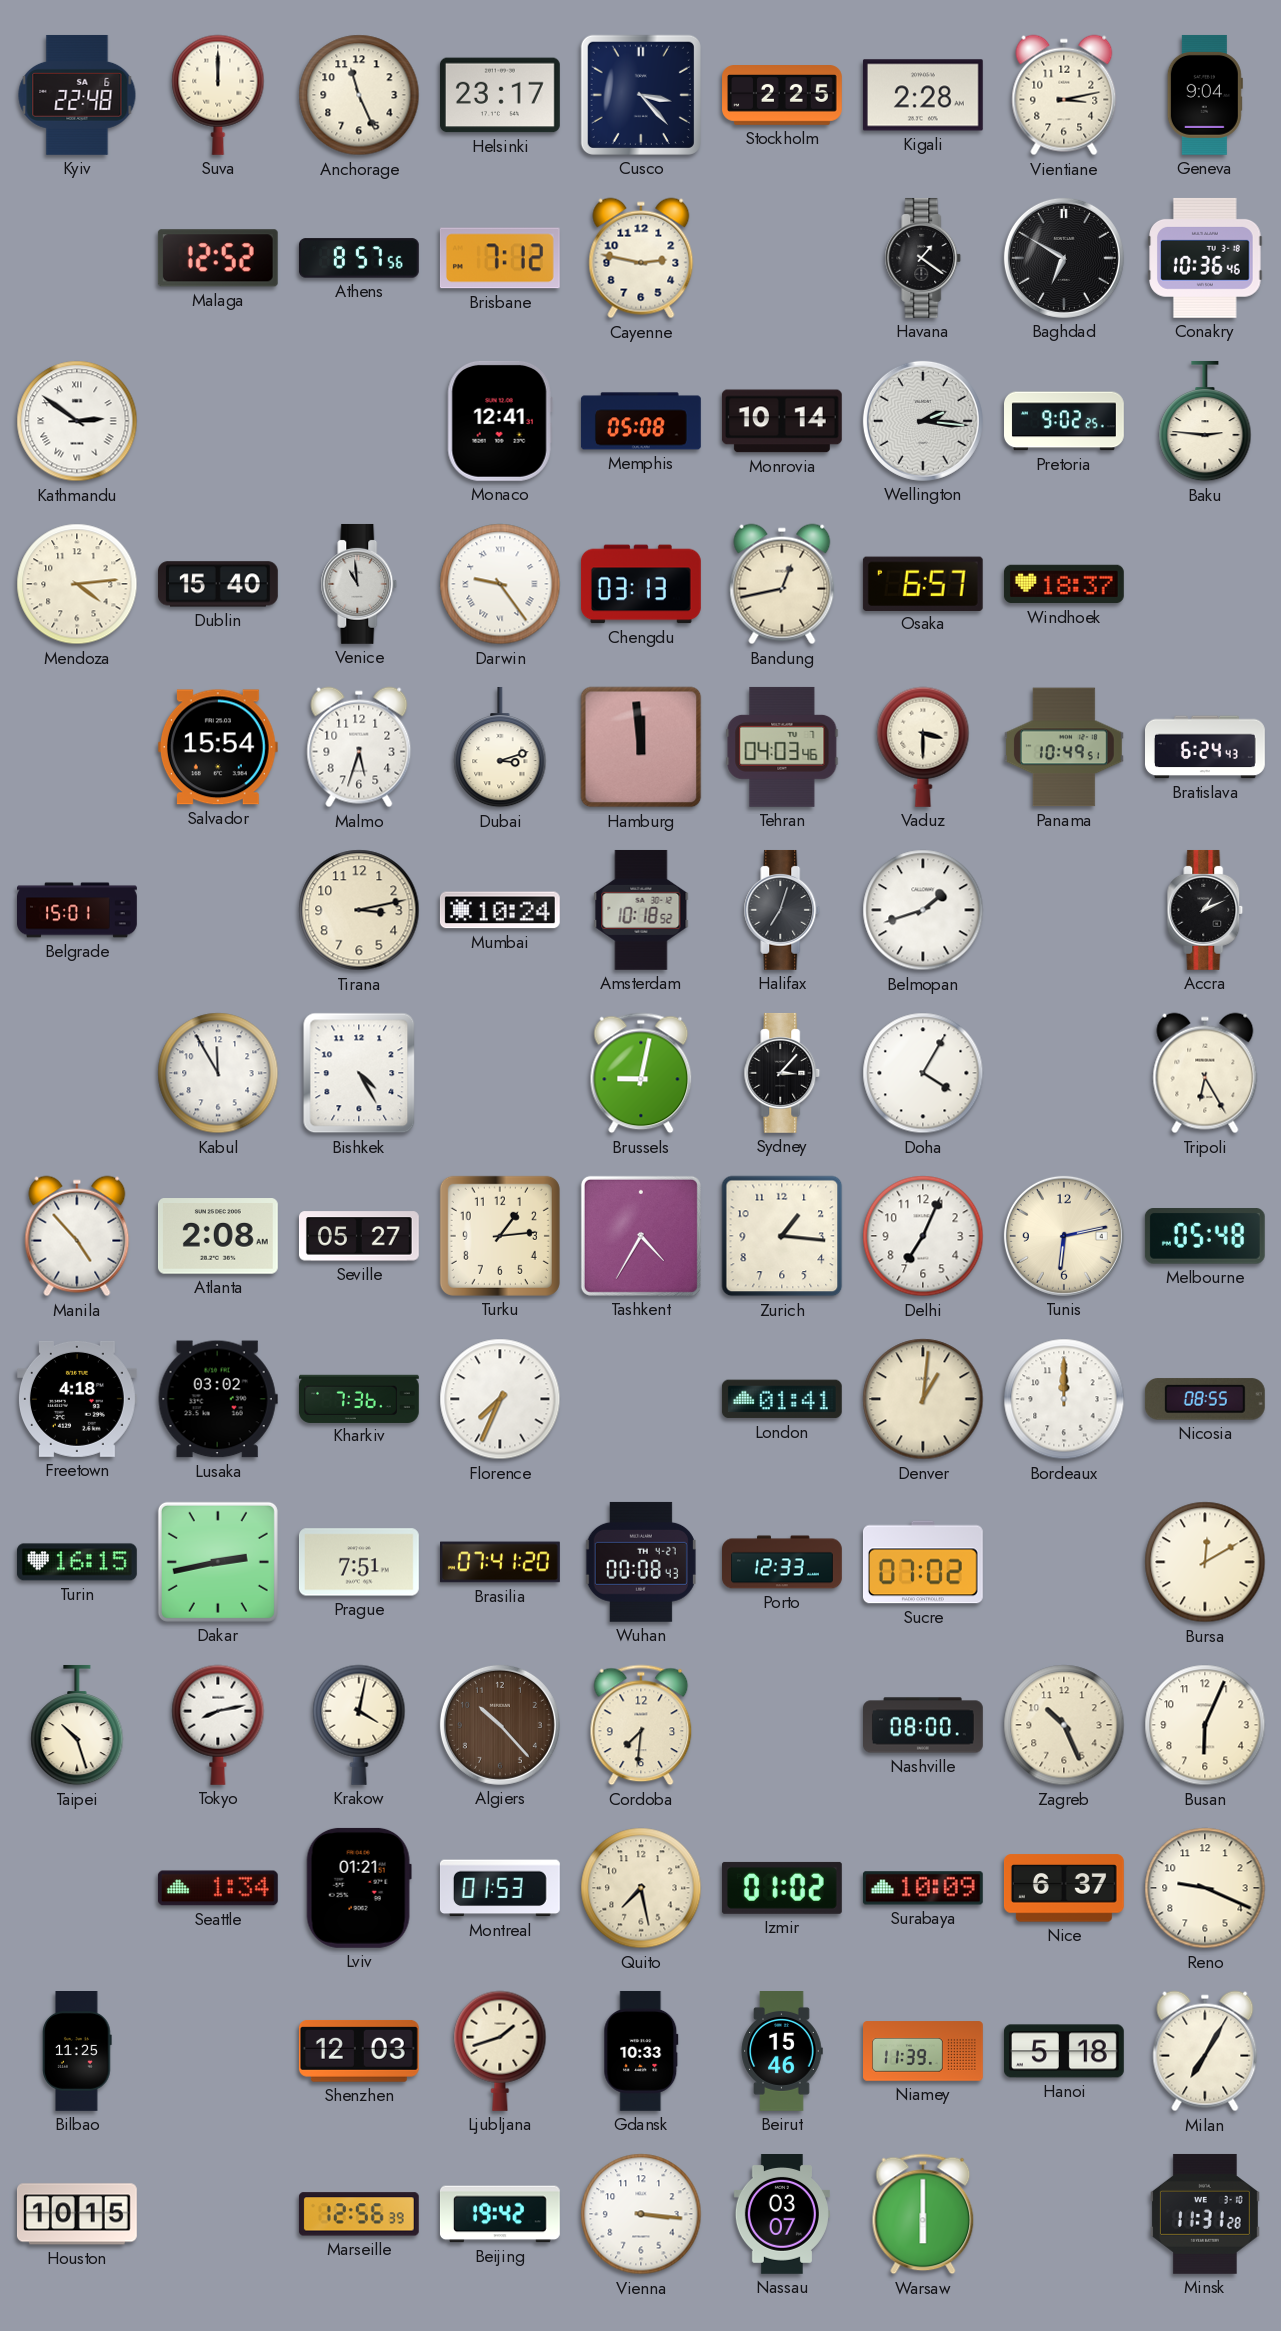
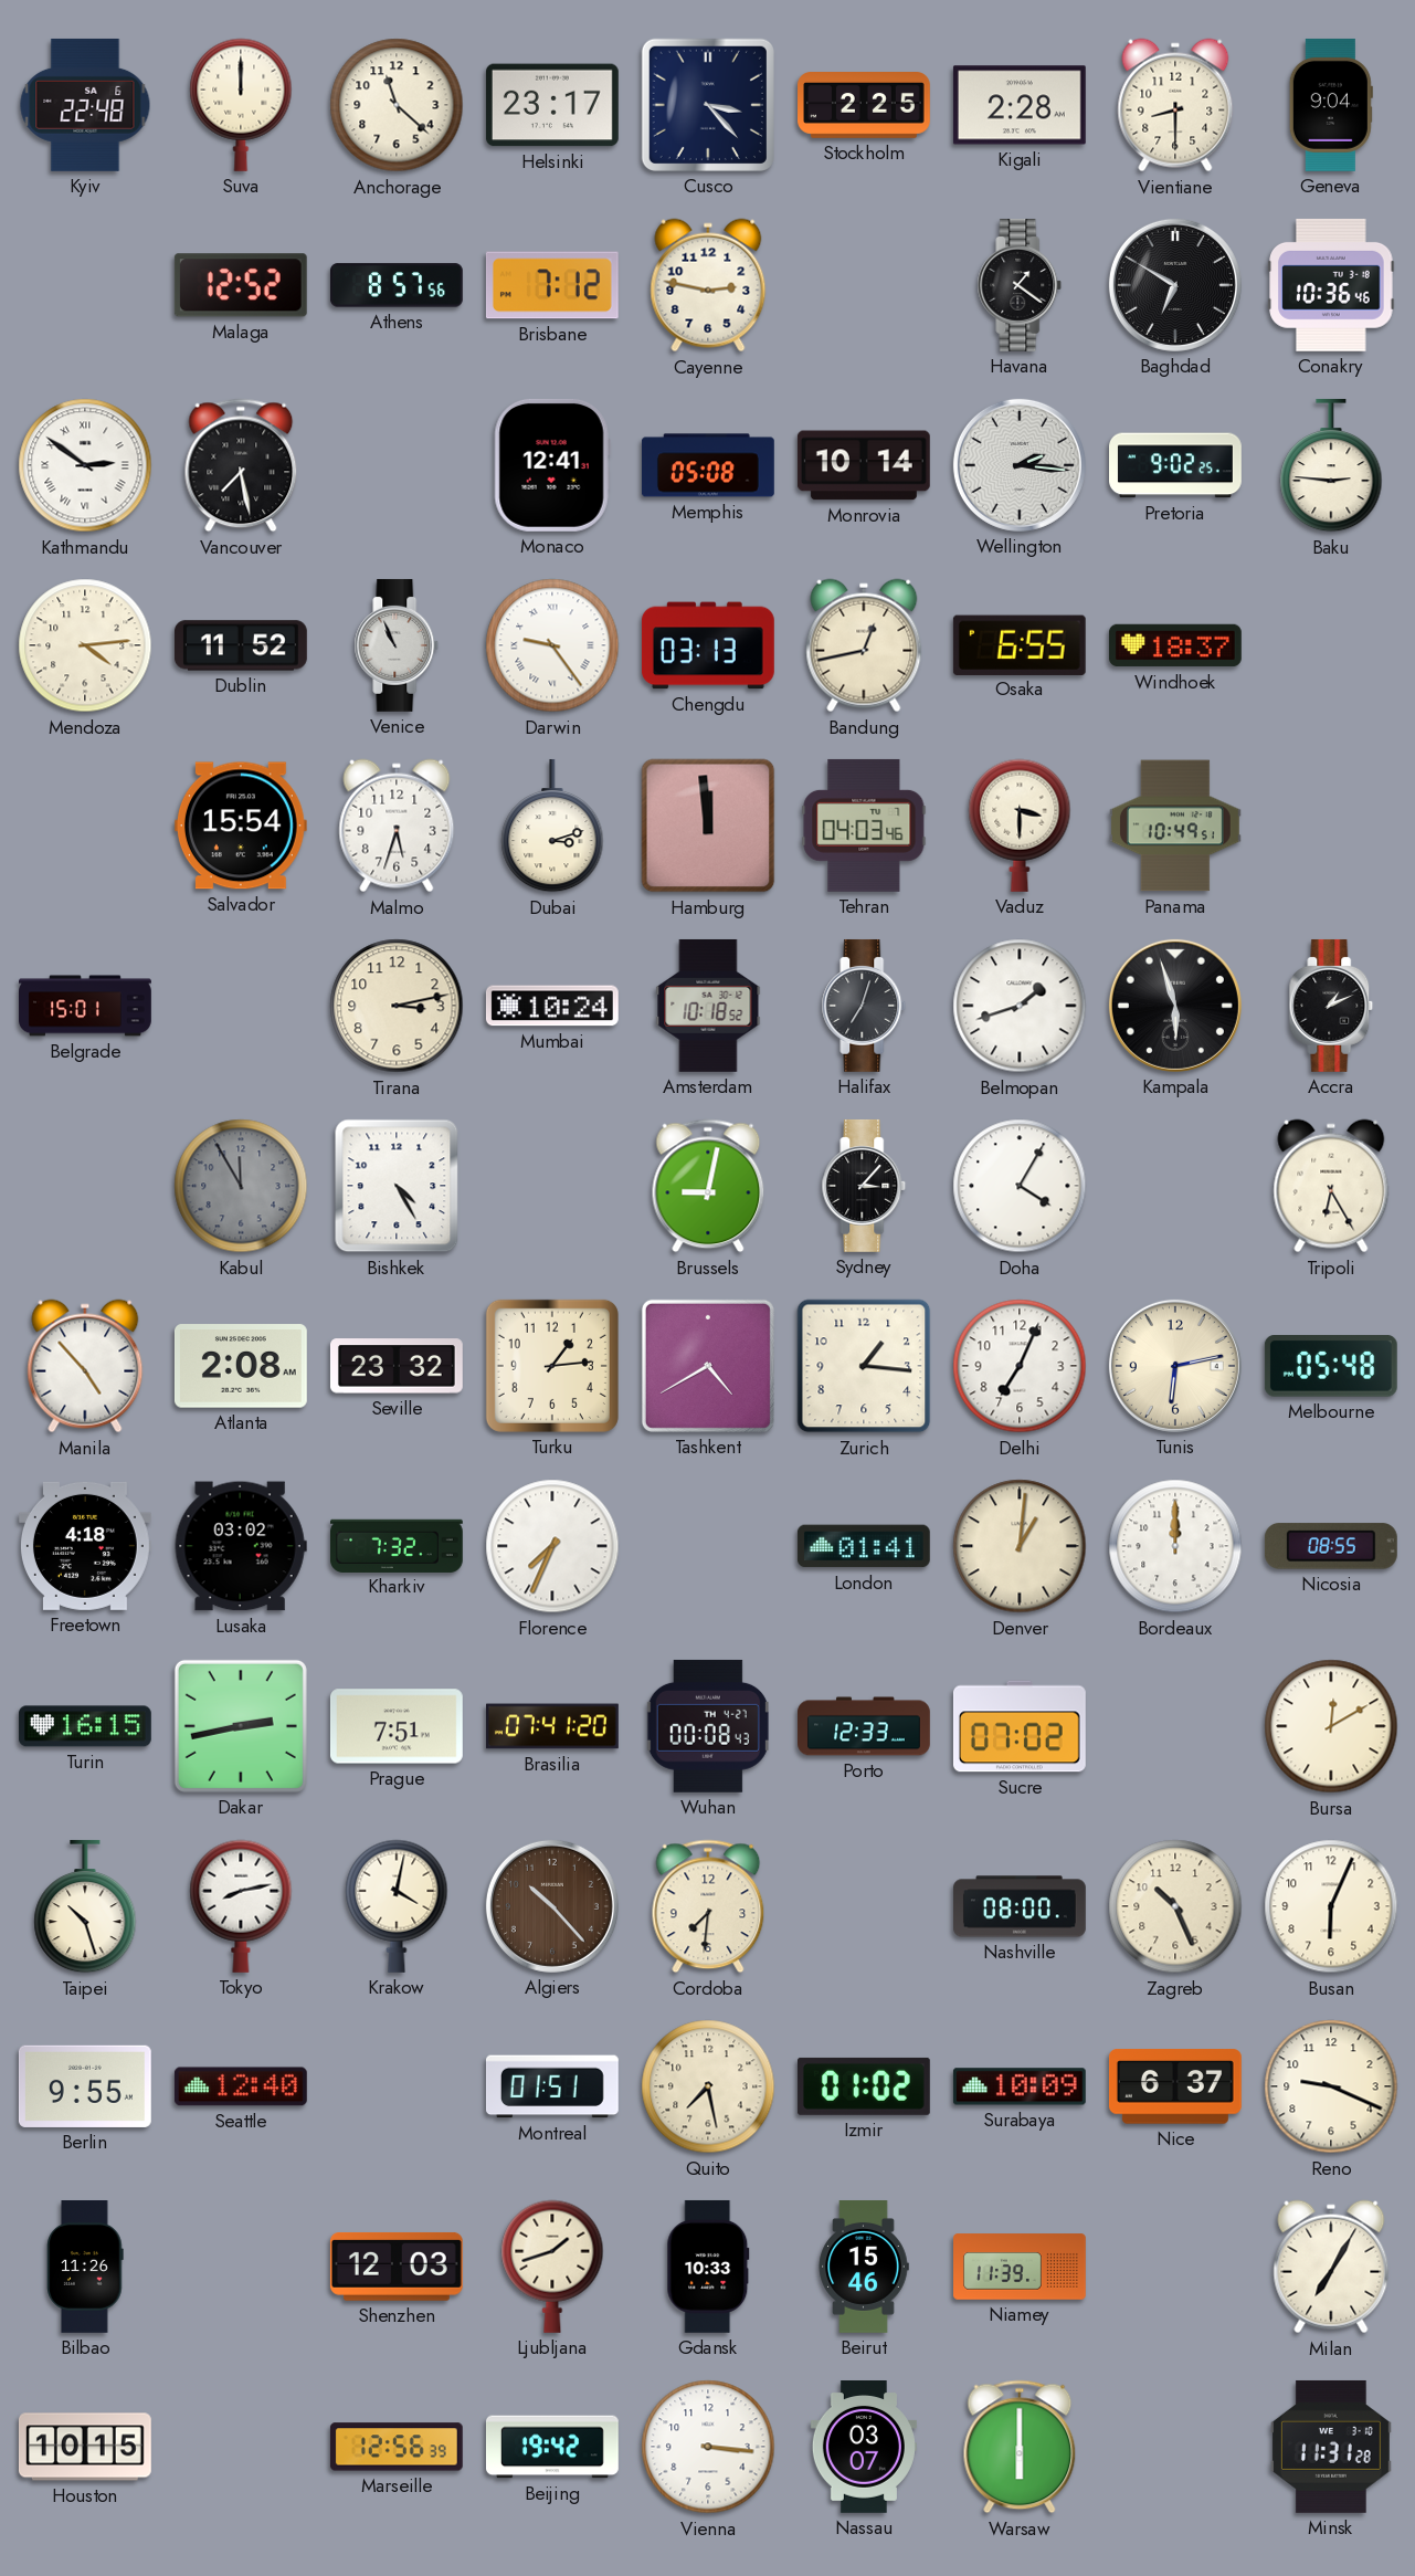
Anchorage: 11:26 -> 11:22 (397, 105)
Vientiane: 3:13 -> 8:30 (1175, 105)
Vancouver: none -> 7:28 (241, 465)
Dublin: 15:40 -> 11:52 (241, 645)
Venice: 10:59 -> 10:56 (397, 645)
Osaka: 6:57 -> 6:55 (1020, 644)
Bratislava: 6:24 -> none (1206, 747)
Kampala: none -> 5:57 (1175, 1006)
Kabul dial: white -> grey (241, 1186)
Seville: 05:27 -> 23:32 (397, 1366)
Tashkent: 4:35 -> 4:40 (708, 1366)
Kharkiv: 7:36 -> 7:32 (397, 1545)
Berlin: none -> 9:55 (85, 2086)
Seattle: 1:34 -> 12:40 (241, 2086)
Lviv: 01:21 -> none (359, 1888)
Montreal: 01:53 -> 01:51 (552, 2086)
Bilbao: 11:25 -> 11:26 (85, 2268)
Hanoi: 5:18 -> none (1064, 2051)
